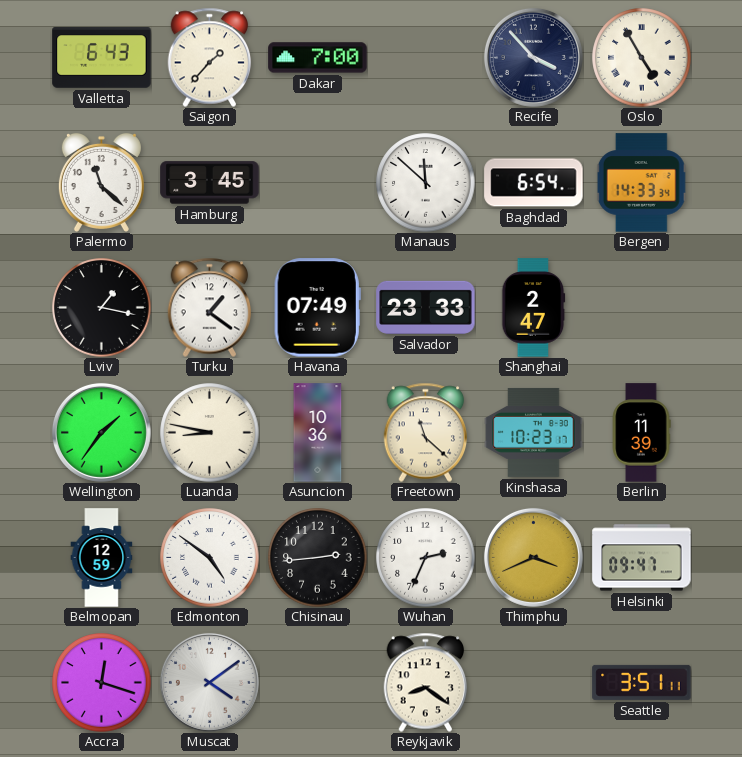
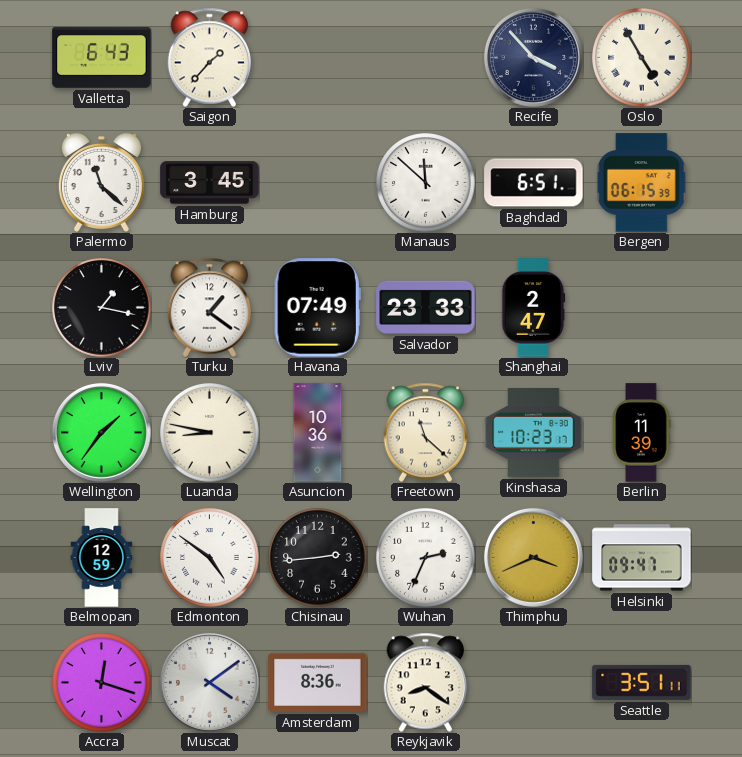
Dakar: 7:00 -> none (318, 58)
Baghdad: 6:54 -> 6:51 (534, 183)
Bergen: 14:33 -> 06:15 (642, 183)
Amsterdam: none -> 8:36 (318, 682)
